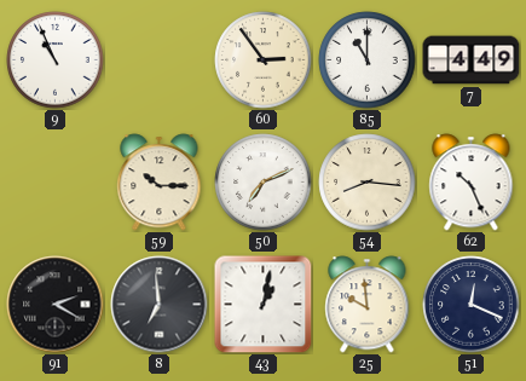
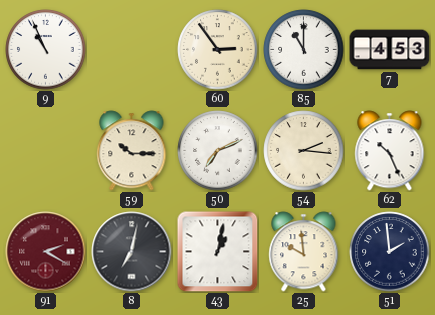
7: 4:49 -> 4:53 (390, 50)
54: 8:16 -> 2:16 (304, 151)
91 dial: black -> burgundy (46, 252)
8: 6:59 -> 7:02 (132, 252)
51: 12:19 -> 1:59 (390, 252)
